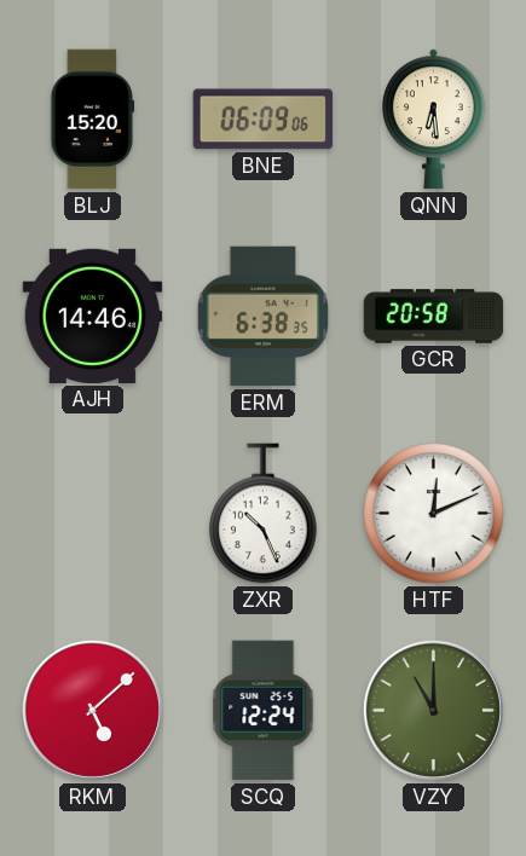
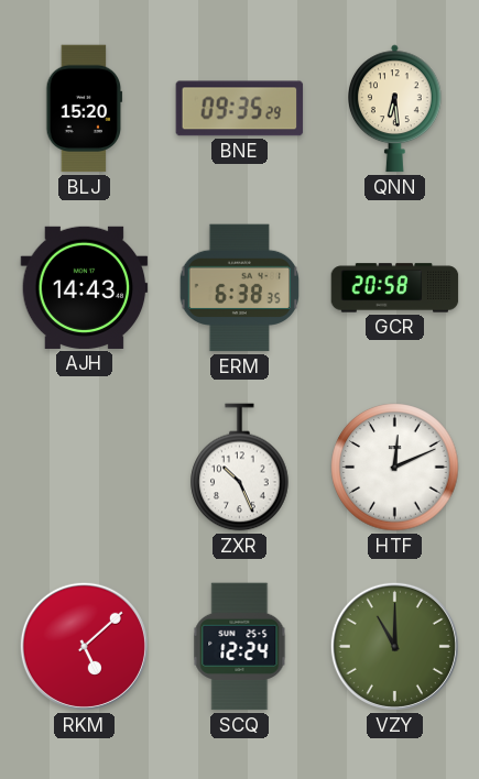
BNE: 06:09 -> 09:35 (240, 109)
AJH: 14:46 -> 14:43 (85, 287)
